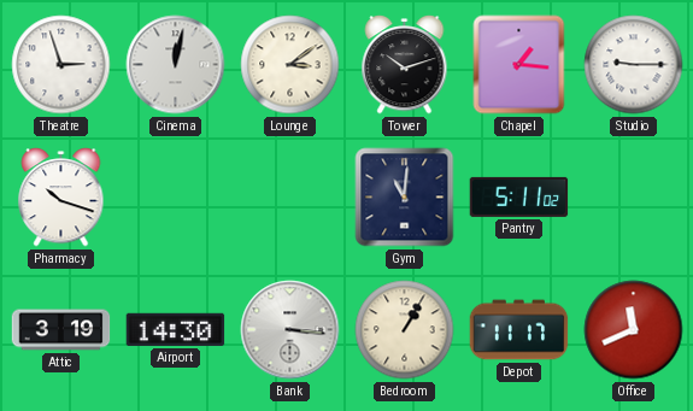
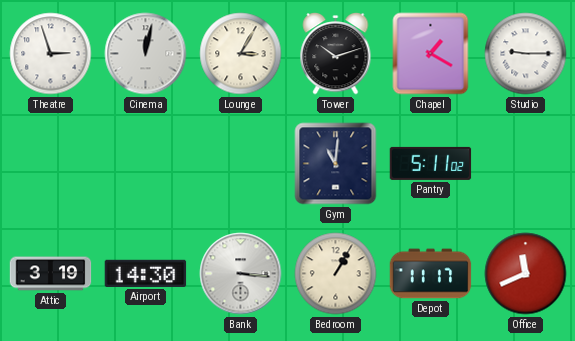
Lounge: 3:09 -> 3:05 (241, 54)
Chapel: 1:16 -> 1:20 (431, 54)
Pharmacy: 10:18 -> none (61, 198)
